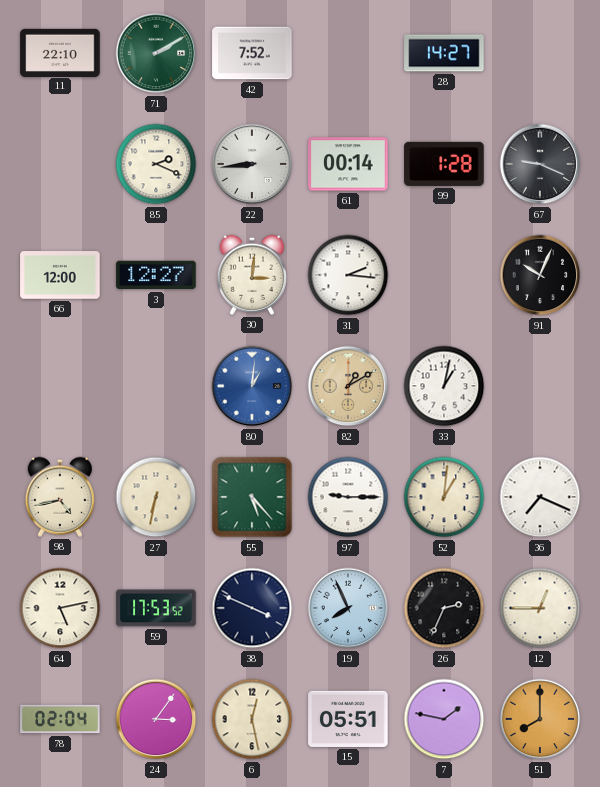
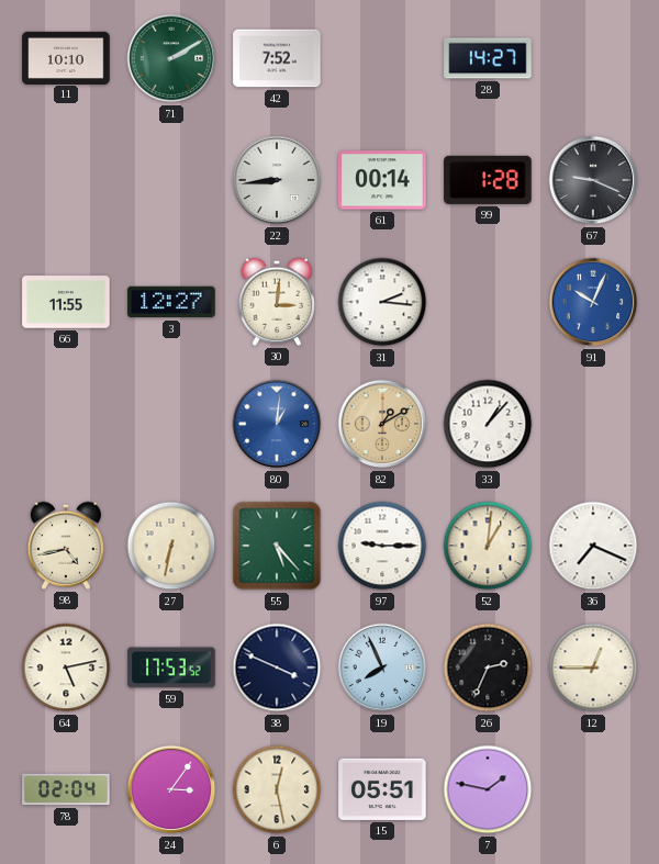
11: 22:10 -> 10:10 (66, 57)
85: 2:19 -> none (156, 164)
66: 12:00 -> 11:55 (66, 302)
91 dial: black -> blue (593, 302)
33: 1:02 -> 1:07 (488, 424)
51: 8:00 -> none (540, 719)
